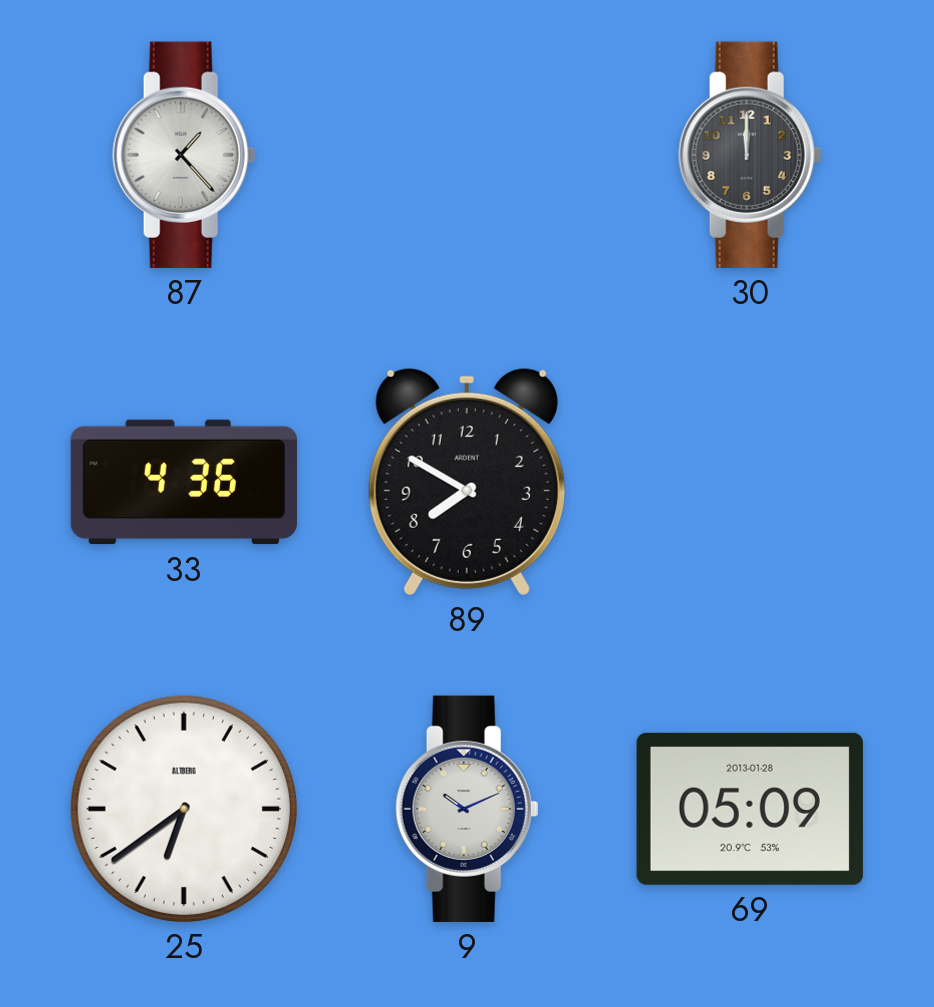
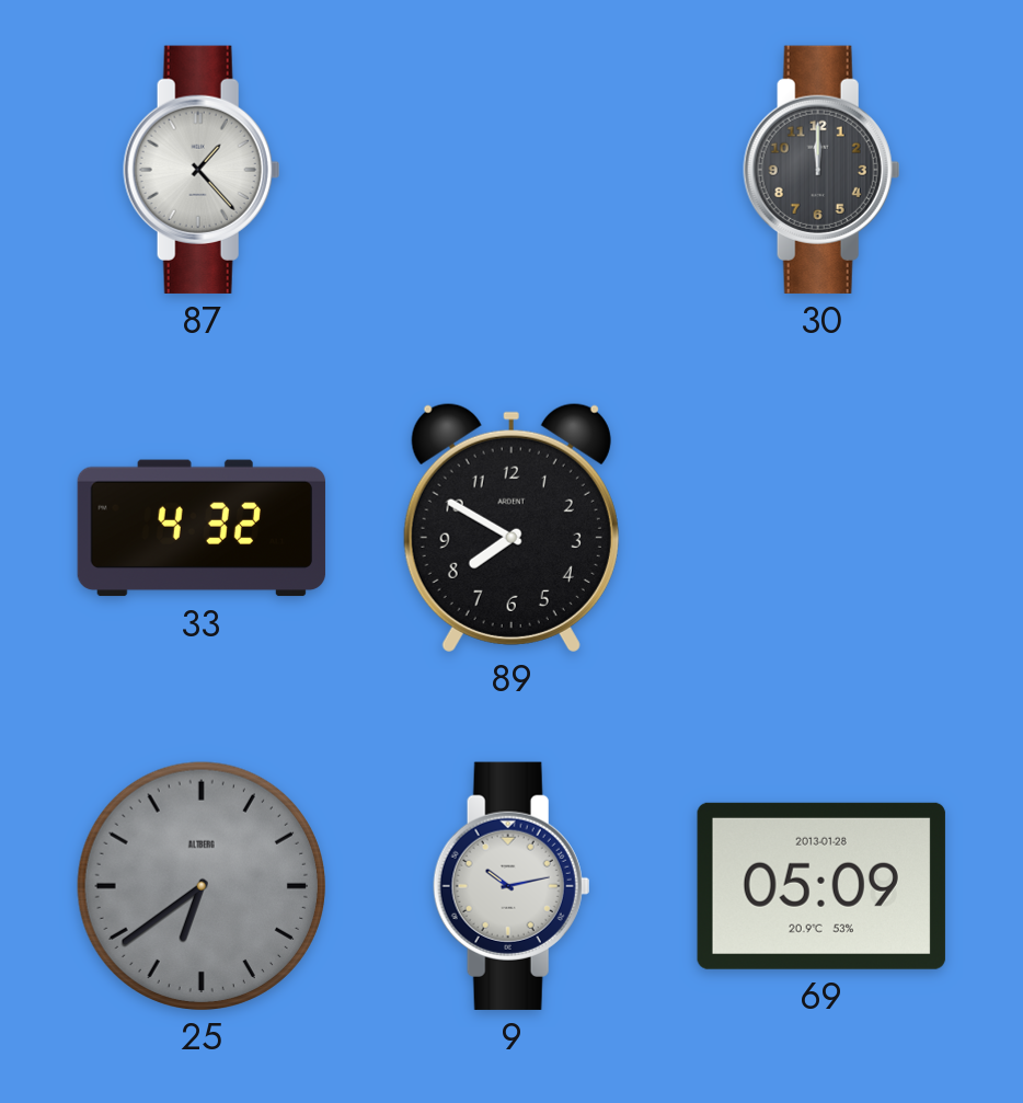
33: 4:36 -> 4:32 (200, 528)
25 dial: white -> grey (202, 886)
9: 10:11 -> 10:13 (511, 886)
